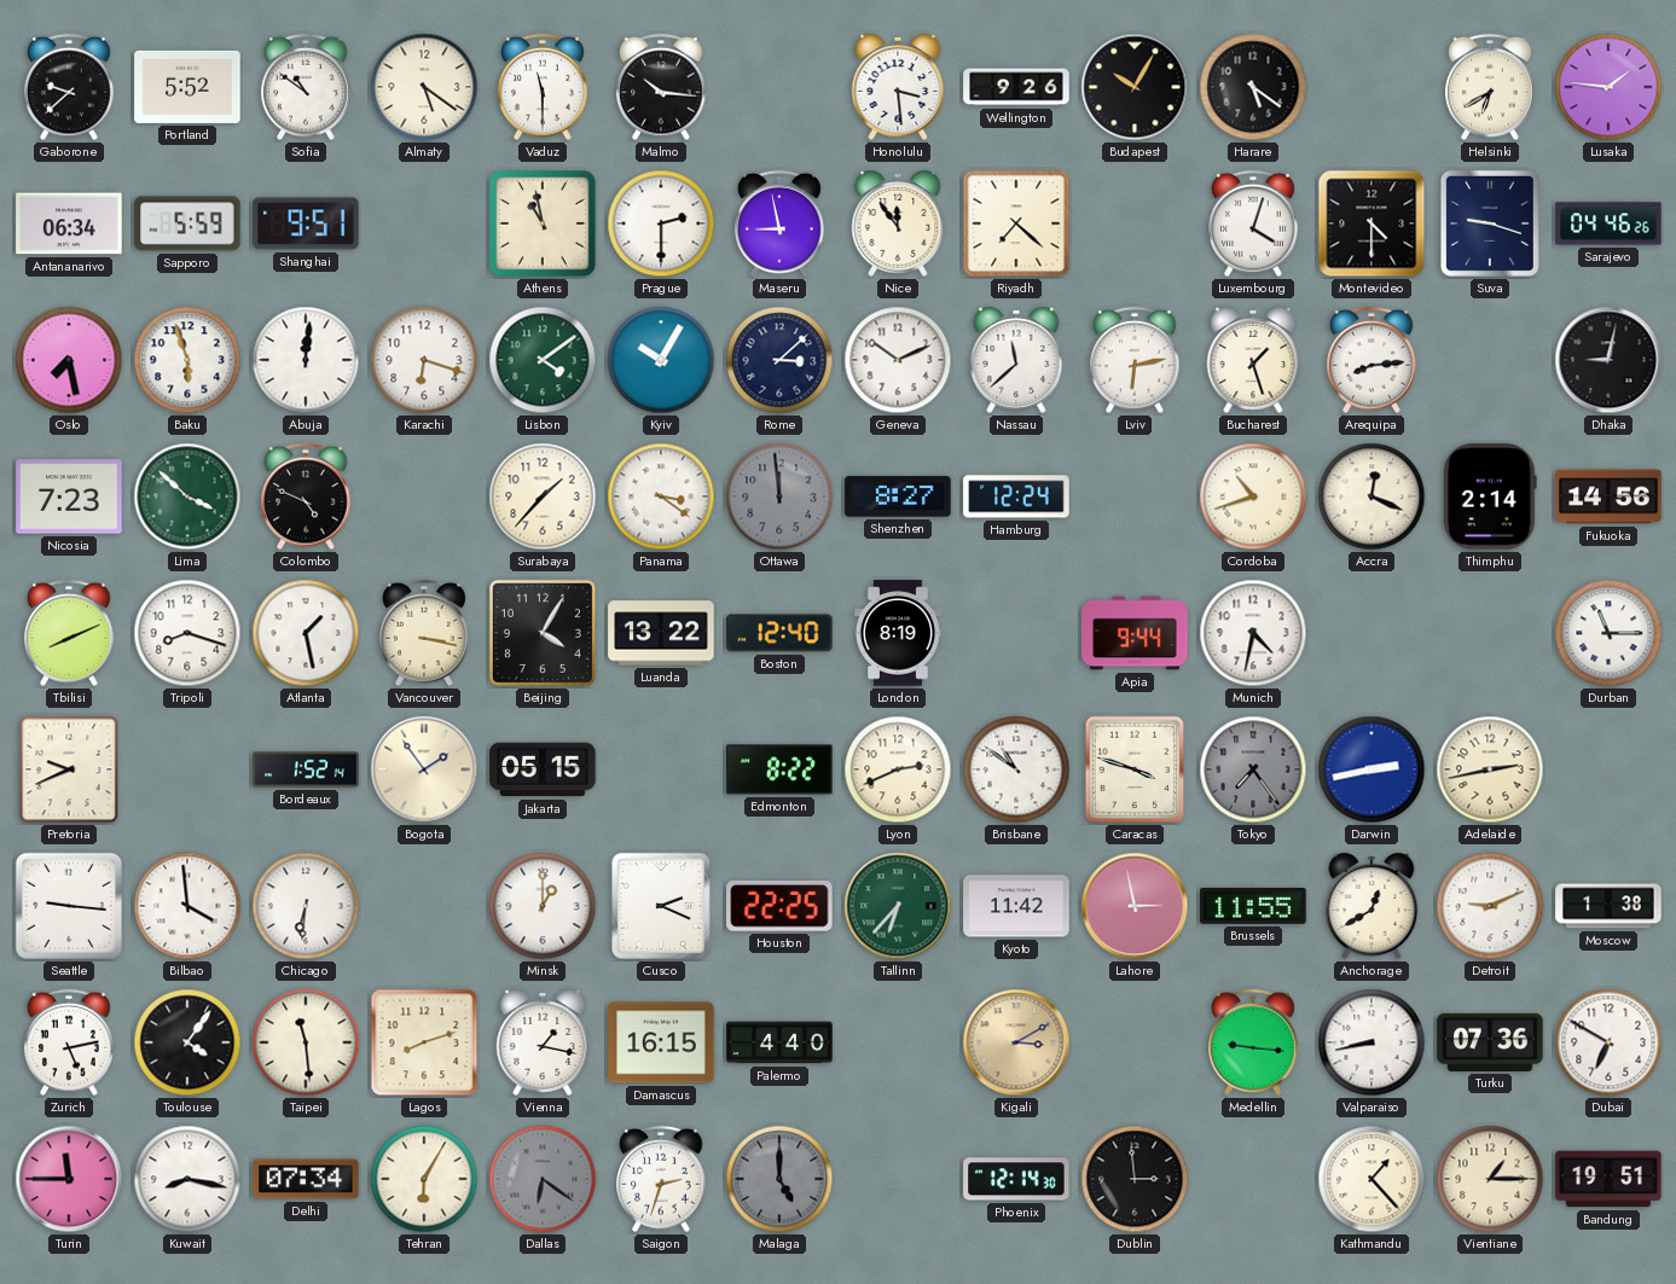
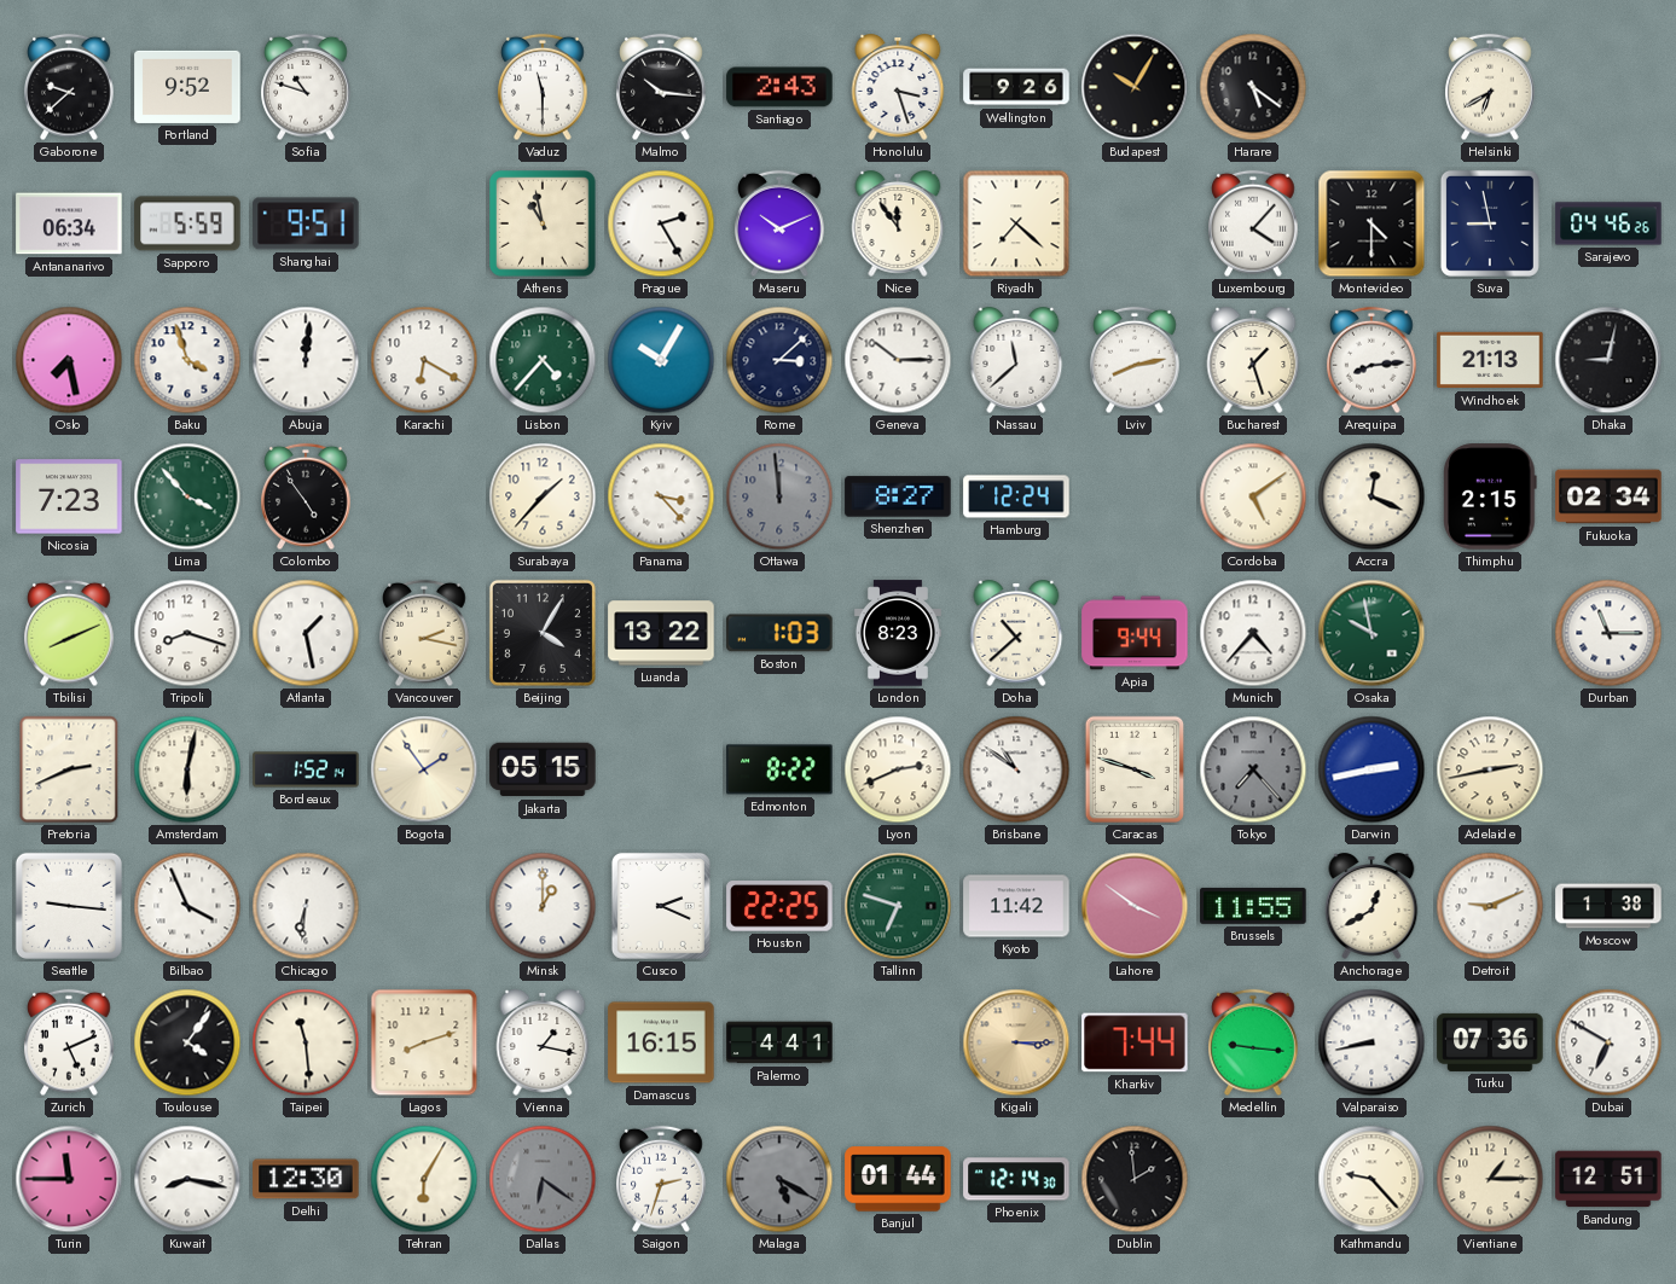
Portland: 5:52 -> 9:52 (187, 87)
Sofia: 10:51 -> 10:48 (306, 87)
Almaty: 5:21 -> none (424, 87)
Santiago: none -> 2:43 (779, 87)
Honolulu: 3:29 -> 3:27 (898, 88)
Lusaka: 1:46 -> none (1608, 87)
Prague: 2:30 -> 2:25 (661, 223)
Maseru: 8:58 -> 10:11 (779, 223)
Luxembourg: 4:03 -> 4:07 (1253, 223)
Suva: 9:18 -> 8:58 (1490, 223)
Baku: 5:57 -> 3:57 (187, 360)
Karachi: 6:18 -> 6:20 (424, 360)
Lisbon: 4:09 -> 4:37 (543, 360)
Geneva: 10:11 -> 10:15 (898, 360)
Lviv: 6:13 -> 8:13 (1135, 360)
Windhoek: none -> 21:13 (1490, 360)
Lima: 3:52 -> 3:53 (187, 496)
Colombo: 4:49 -> 4:54 (306, 496)
Panama: 3:21 -> 3:23 (661, 496)
Cordoba: 10:42 -> 5:09 (1253, 496)
Thimphu: 2:14 -> 2:15 (1491, 496)
Fukuoka: 14:56 -> 02:34 (1608, 496)
Vancouver: 3:17 -> 2:17 (424, 633)
Boston: 12:40 -> 1:03 (779, 633)
London: 8:19 -> 8:23 (898, 633)
Doha: none -> 10:38 (1016, 634)
Munich: 4:32 -> 4:37 (1253, 633)
Osaka: none -> 9:58 (1371, 633)
Pretoria: 9:41 -> 2:41 (69, 769)
Amsterdam: none -> 6:02 (187, 769)
Tokyo: 7:24 -> 7:23 (1253, 769)
Bilbao: 3:59 -> 3:56 (187, 906)
Tallinn: 6:37 -> 6:48 (898, 906)
Lahore: 2:58 -> 3:51 (1135, 906)
Zurich: 5:13 -> 5:11 (69, 1042)
Palermo: 4:40 -> 4:41 (779, 1042)
Kigali: 3:10 -> 3:15 (1016, 1042)
Kharkiv: none -> 7:44 (1135, 1042)
Delhi: 07:34 -> 12:30 (306, 1179)
Malaga: 5:00 -> 5:20 (779, 1179)
Banjul: none -> 01:44 (898, 1179)
Dublin: 2:59 -> 1:59 (1135, 1179)
Kathmandu: 1:23 -> 9:23 (1371, 1179)
Bandung: 19:51 -> 12:51 (1608, 1179)
